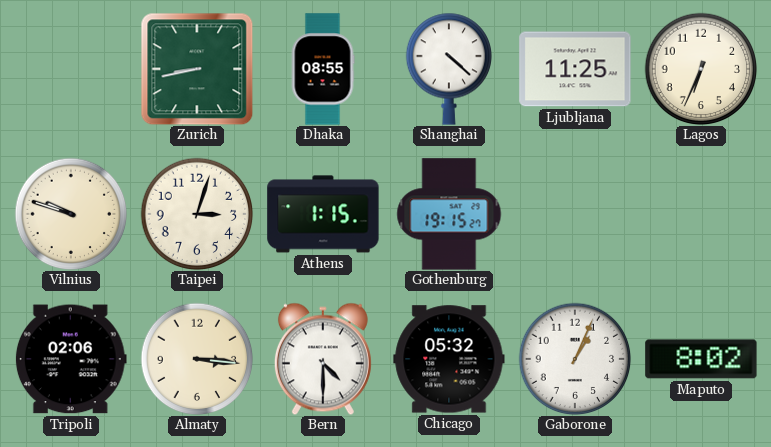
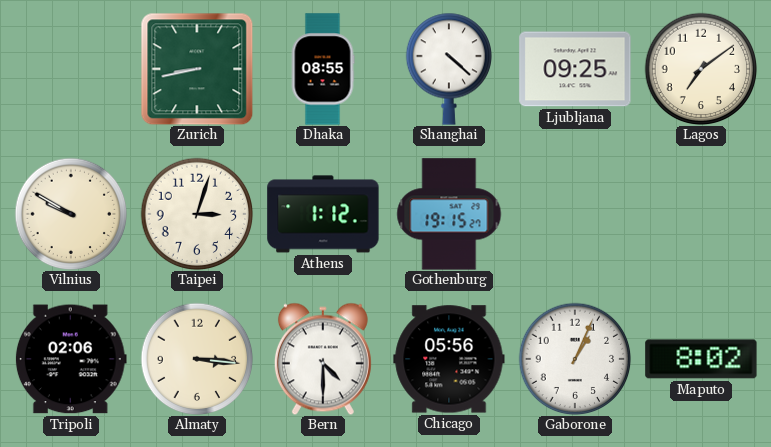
Ljubljana: 11:25 -> 09:25 (575, 69)
Lagos: 6:34 -> 7:09 (701, 69)
Vilnius: 9:48 -> 9:50 (71, 214)
Athens: 1:15 -> 1:12 (323, 214)
Chicago: 05:32 -> 05:56 (449, 359)
